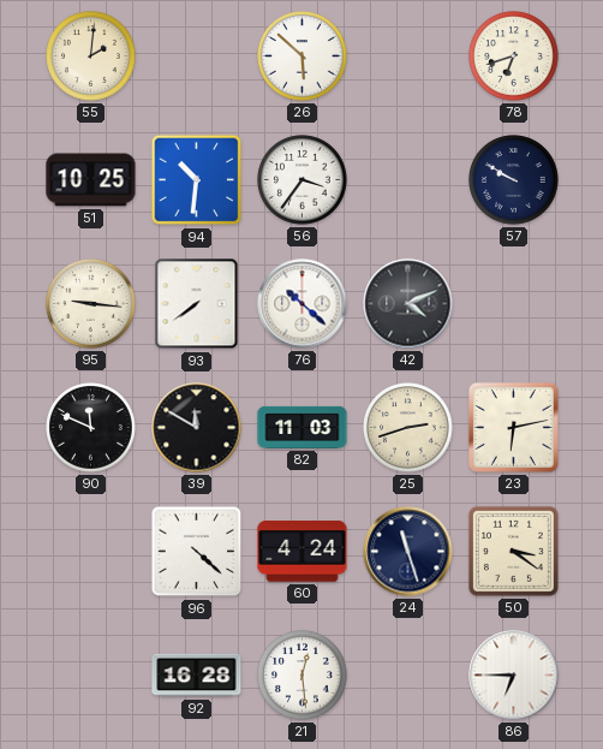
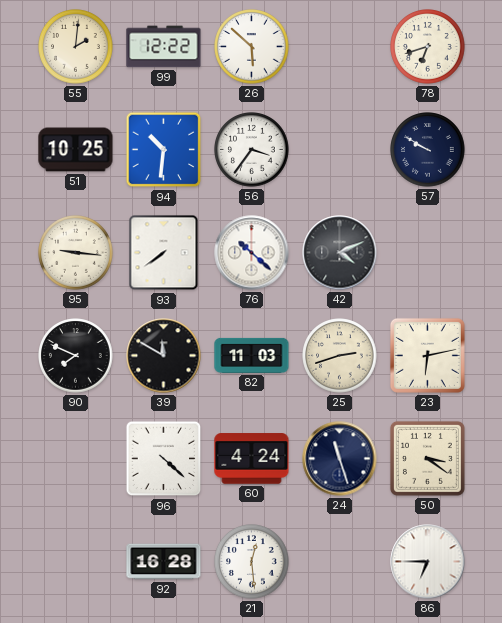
99: none -> 12:22 (164, 47)
90: 11:49 -> 7:49 (76, 356)
